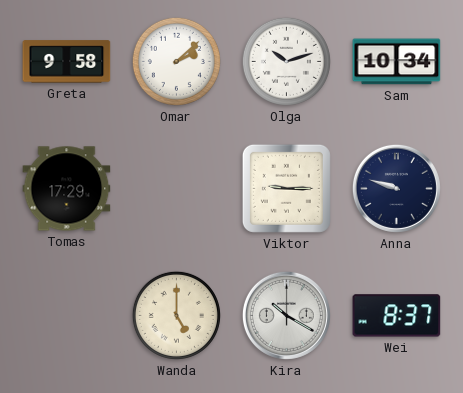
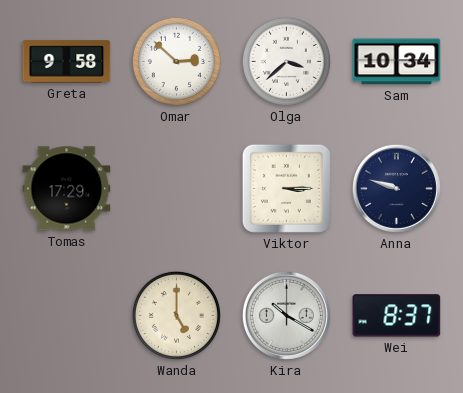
Omar: 2:08 -> 2:52 (176, 61)
Olga: 10:12 -> 3:38 (286, 61)
Viktor: 9:15 -> 3:15 (286, 188)
